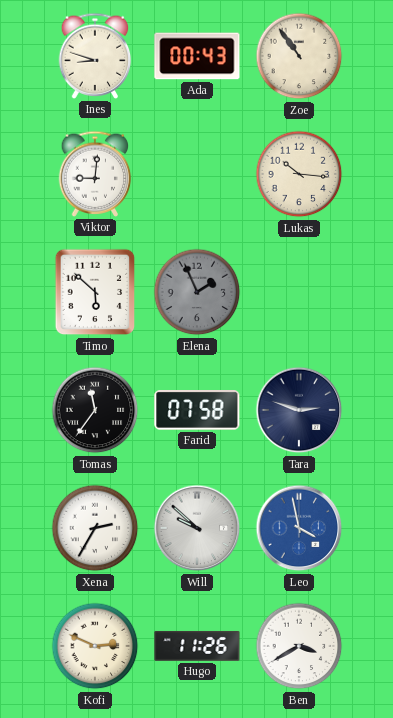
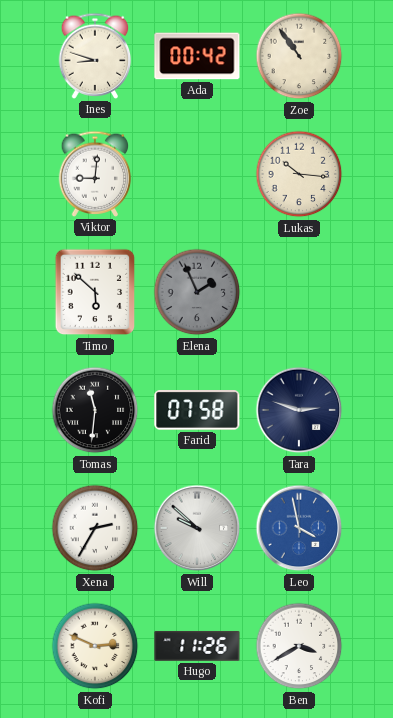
Ada: 00:43 -> 00:42 (197, 56)
Tomas: 11:36 -> 11:31 (95, 410)
